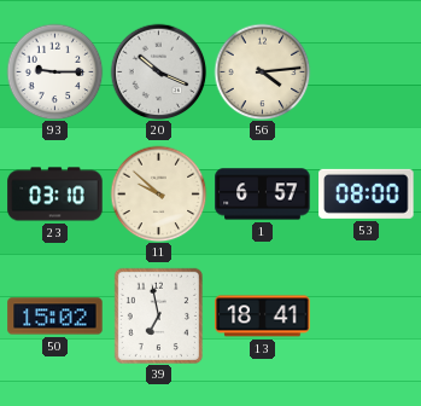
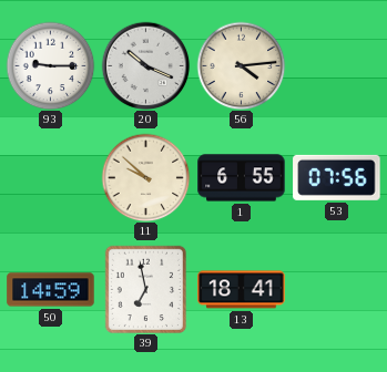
23: 03:10 -> none (55, 195)
1: 6:57 -> 6:55 (242, 178)
53: 08:00 -> 07:56 (337, 177)
50: 15:02 -> 14:59 (51, 290)
